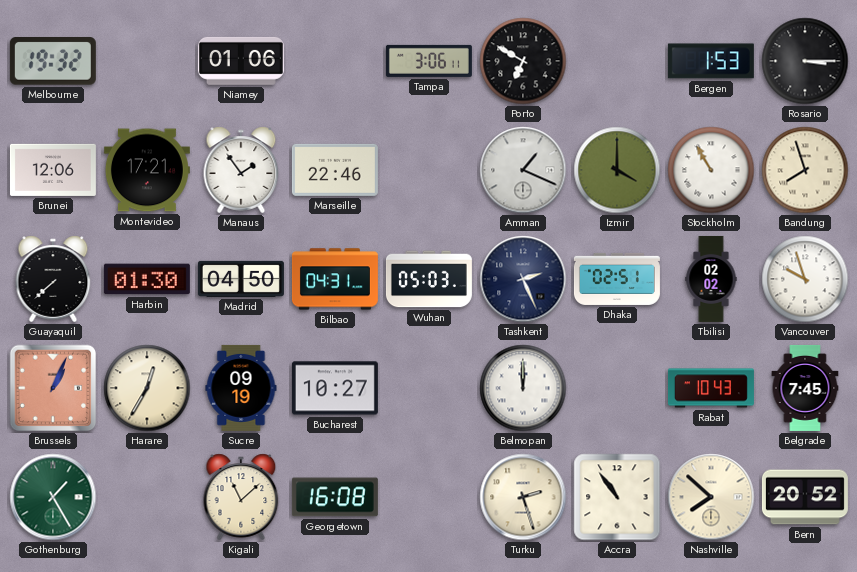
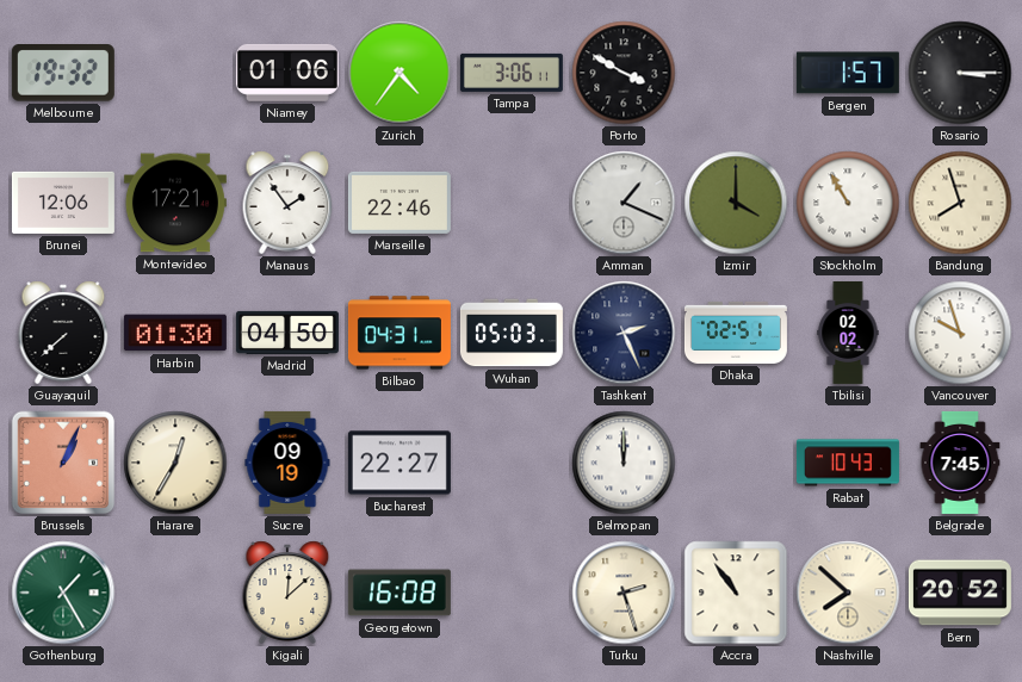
Zurich: none -> 4:36 (399, 73)
Porto: 6:50 -> 3:50 (624, 73)
Bergen: 1:53 -> 1:57 (848, 73)
Bucharest: 10:27 -> 22:27 (399, 463)
Kigali: 11:08 -> 12:08 (287, 593)
